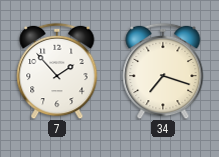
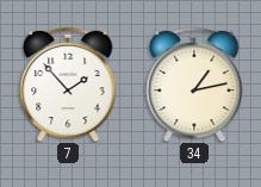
34: 7:18 -> 1:13 (194, 85)
